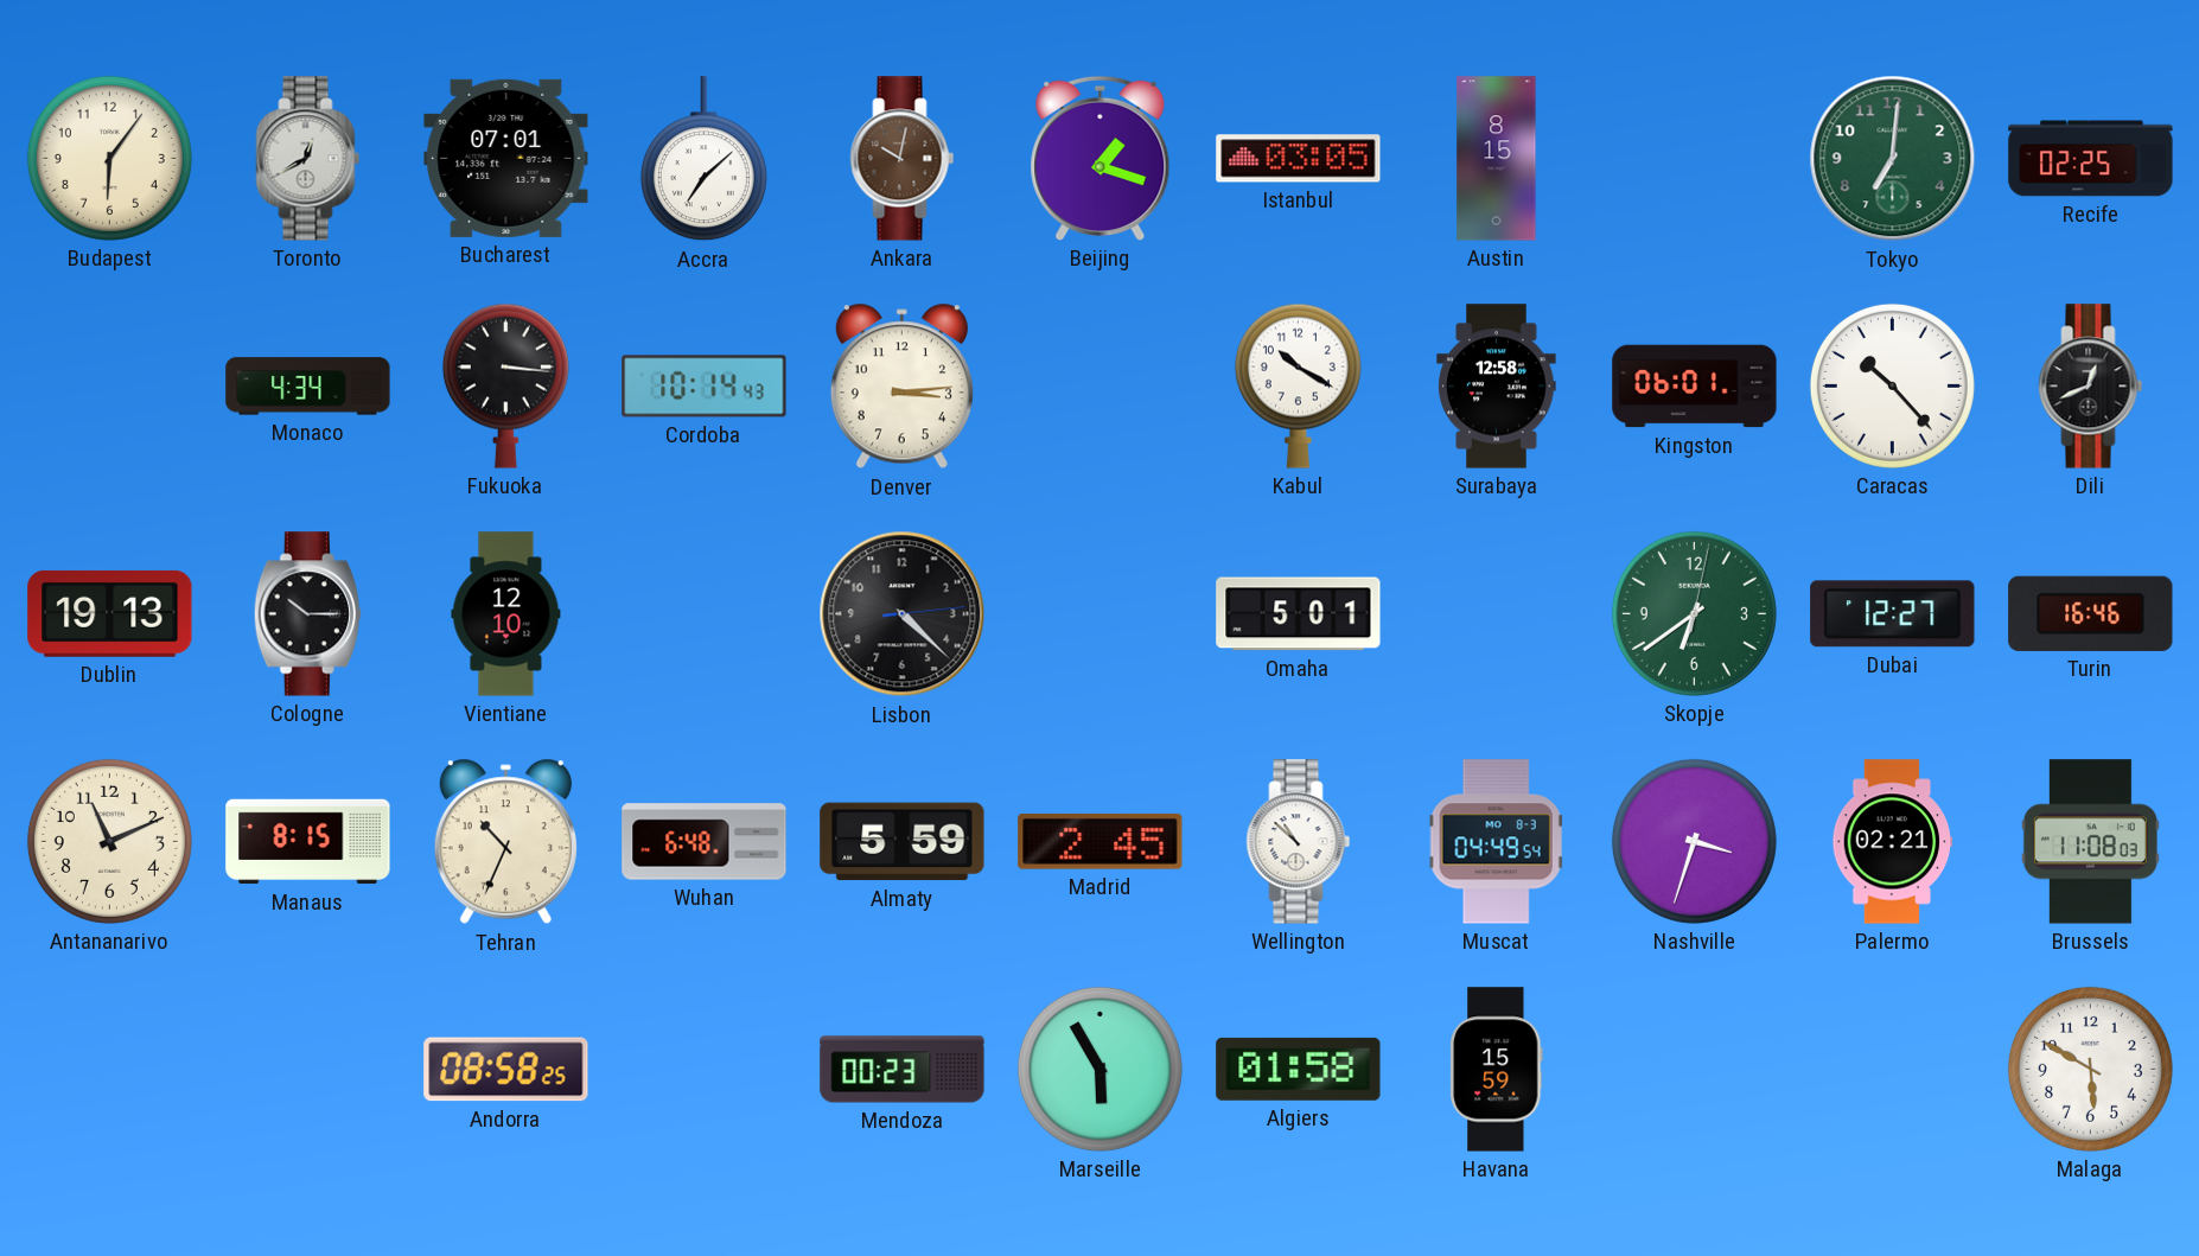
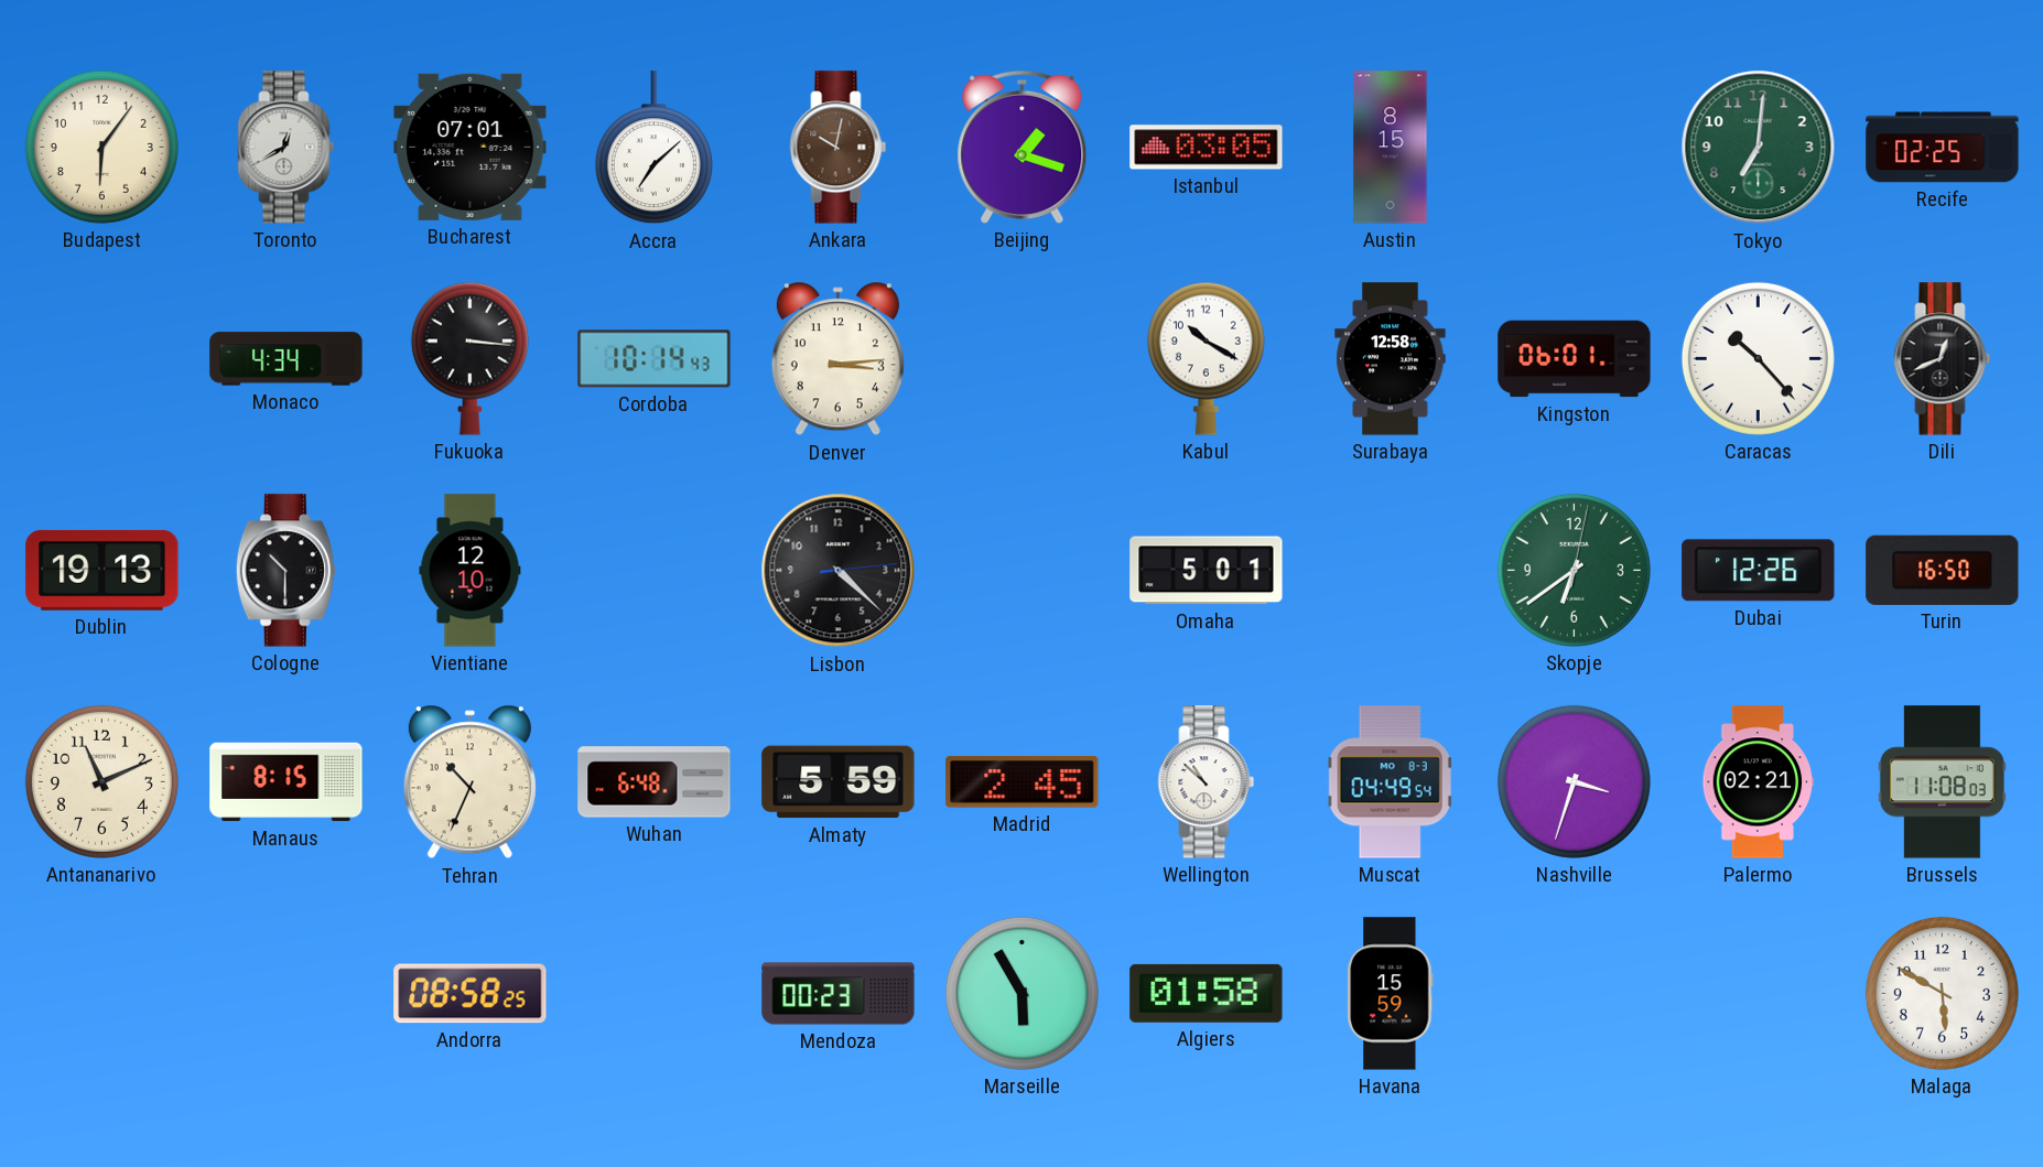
Cologne: 10:15 -> 10:30 (285, 571)
Dubai: 12:27 -> 12:26 (1759, 571)
Turin: 16:46 -> 16:50 (1943, 570)
